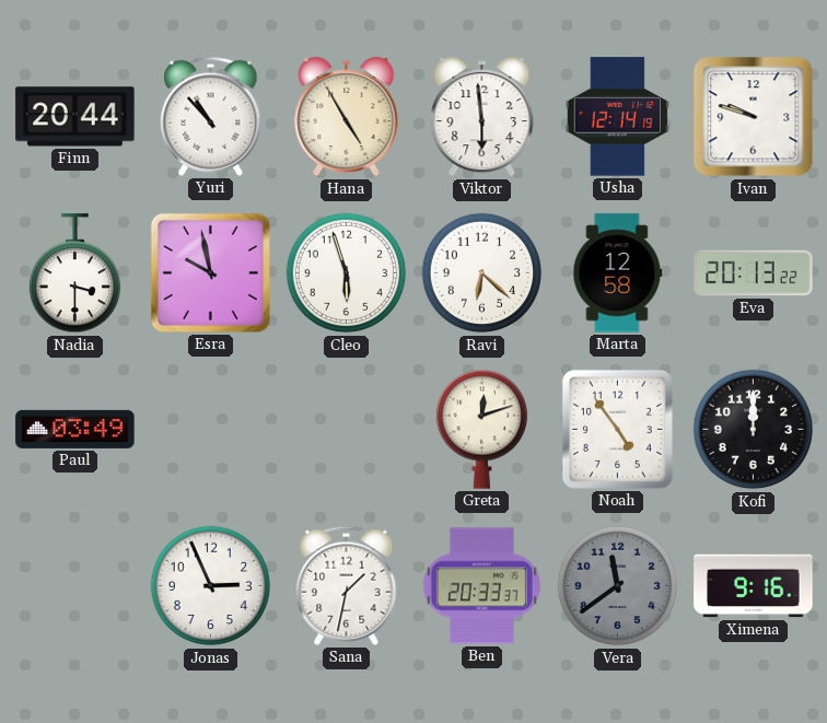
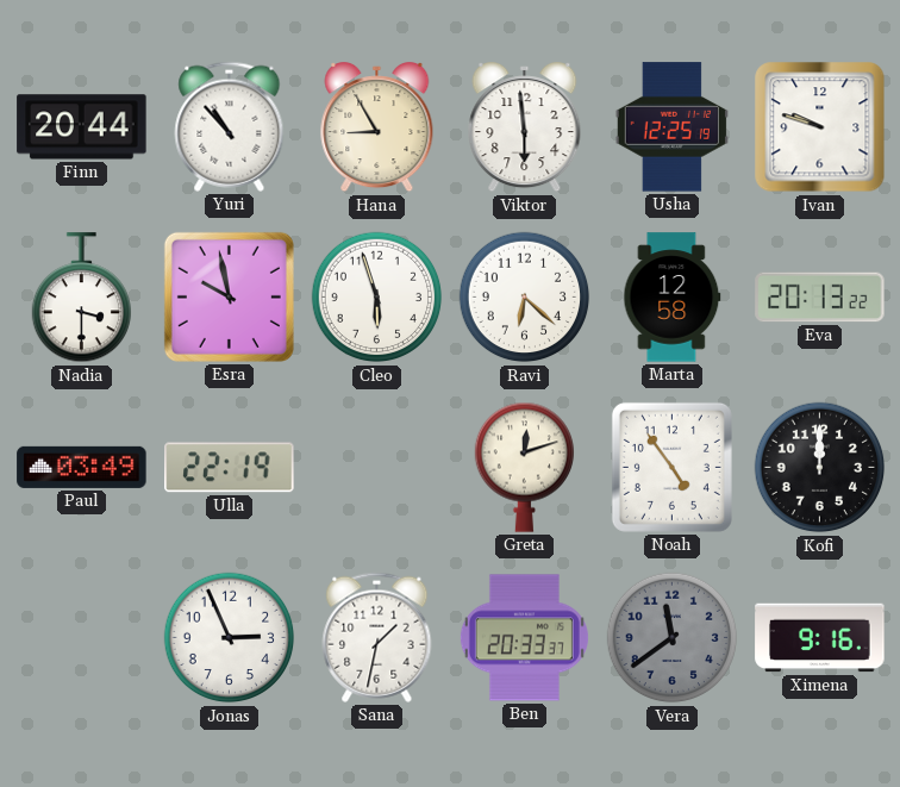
Hana: 4:55 -> 8:55 (377, 129)
Usha: 12:14 -> 12:25 (671, 127)
Ulla: none -> 22:19 (230, 468)
